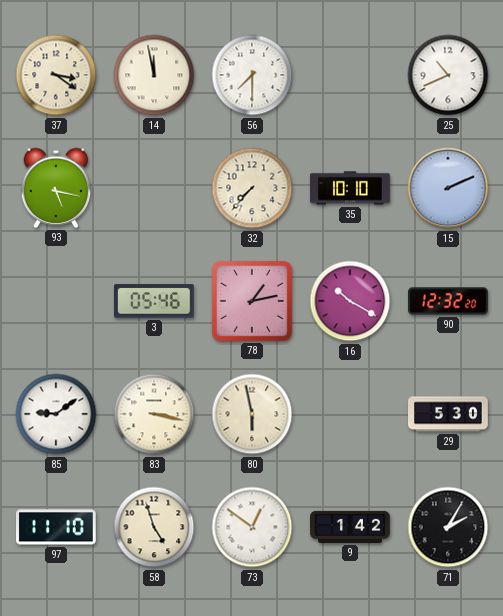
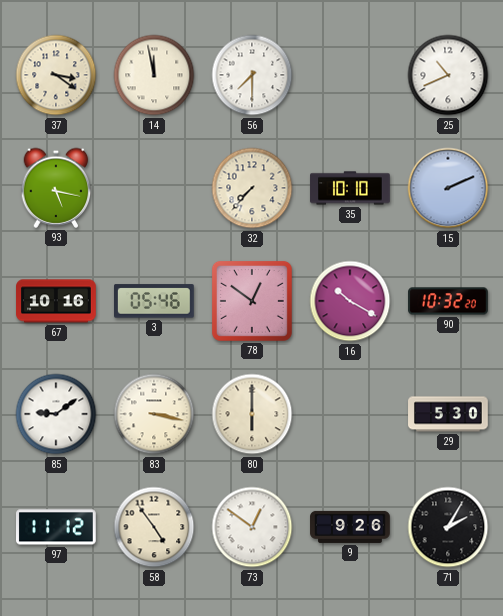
67: none -> 10:16 (56, 301)
78: 1:13 -> 12:51 (252, 301)
90: 12:32 -> 10:32 (448, 301)
80: 5:58 -> 6:00 (252, 414)
97: 11:10 -> 11:12 (57, 527)
58: 4:57 -> 4:54 (154, 527)
9: 1:42 -> 9:26 (350, 527)
